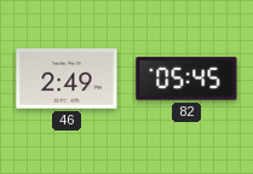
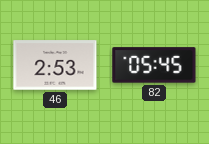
46: 2:49 -> 2:53 (55, 65)
